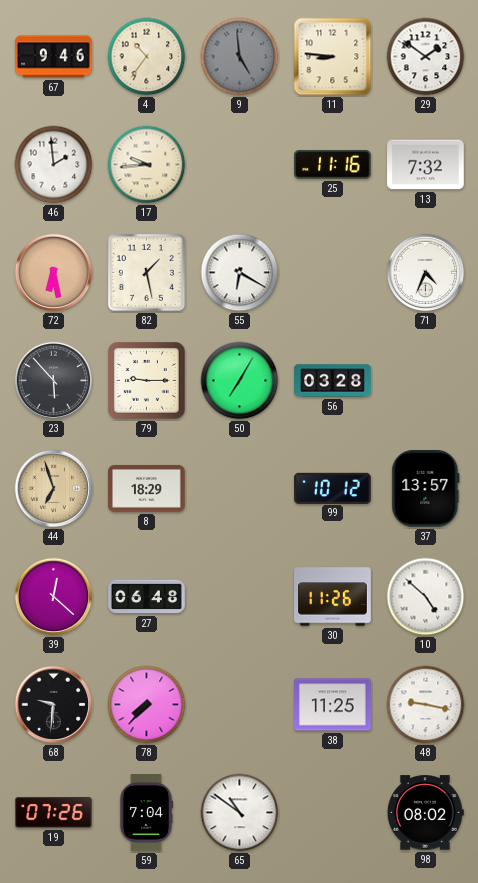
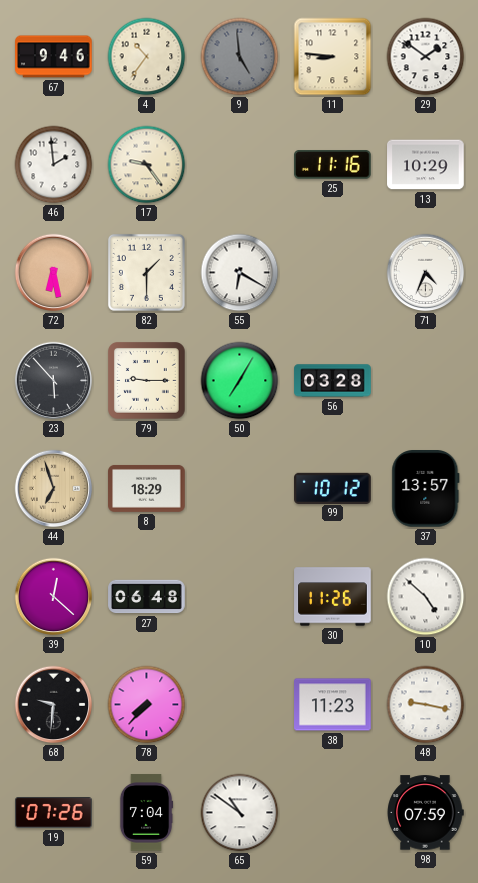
17: 9:44 -> 9:24 (147, 165)
13: 7:32 -> 10:29 (426, 165)
82: 1:28 -> 1:30 (146, 272)
38: 11:25 -> 11:23 (333, 705)
98: 08:02 -> 07:59 (425, 813)
